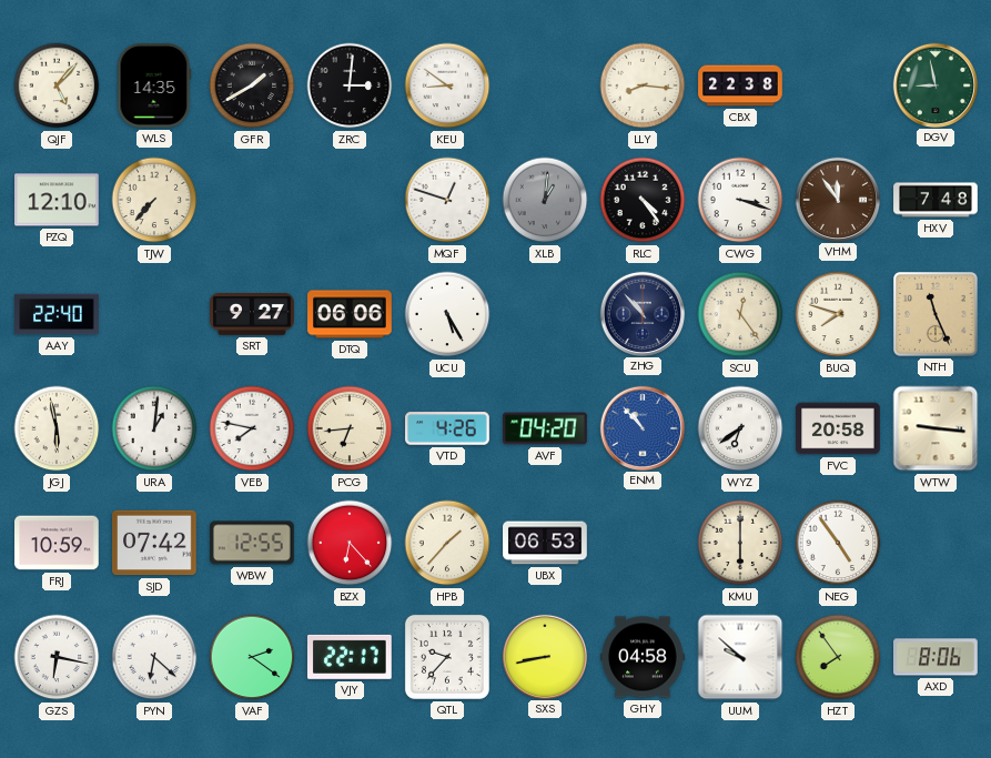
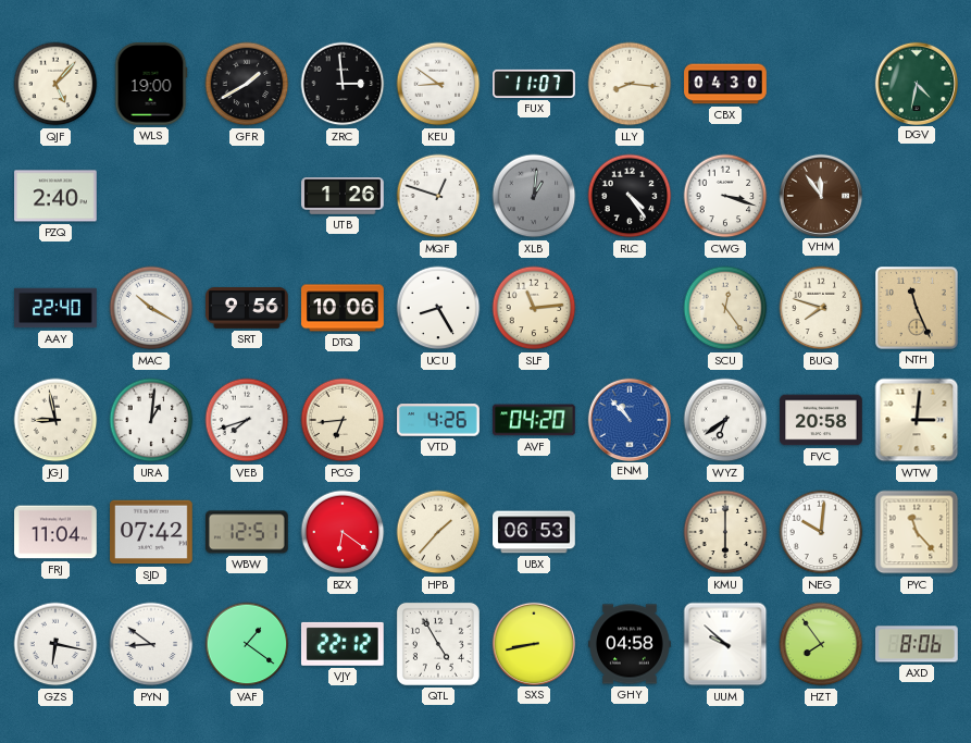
WLS: 14:35 -> 19:00 (151, 84)
ZRC: 3:01 -> 2:59 (343, 84)
FUX: none -> 11:07 (534, 84)
CBX: 22:38 -> 04:30 (725, 84)
DGV: 8:58 -> 4:32 (916, 83)
PZQ: 12:10 -> 2:40 (55, 196)
TJW: 7:37 -> none (154, 200)
UTB: none -> 1:26 (343, 196)
HXV: 7:48 -> none (936, 200)
MAC: none -> 10:20 (151, 308)
SRT: 9:27 -> 9:56 (247, 308)
DTQ: 06:06 -> 10:06 (343, 308)
UCU: 5:25 -> 8:25 (438, 308)
SLF: none -> 11:14 (534, 308)
ZHG: 10:53 -> none (641, 313)
JGJ: 5:58 -> 8:58 (55, 420)
VEB: 7:47 -> 7:42 (247, 420)
WTW: 9:16 -> 3:01 (917, 420)
FRJ: 10:59 -> 11:04 (55, 532)
WBW: 12:55 -> 12:51 (248, 532)
BZX: 6:23 -> 6:21 (343, 532)
NEG: 4:54 -> 10:01 (821, 532)
PYC: none -> 11:23 (917, 532)
PYN: 6:22 -> 8:51 (151, 644)
VAF: 2:21 -> 1:21 (247, 644)
VJY: 22:17 -> 22:12 (343, 644)
QTL: 9:37 -> 4:55 (438, 644)
